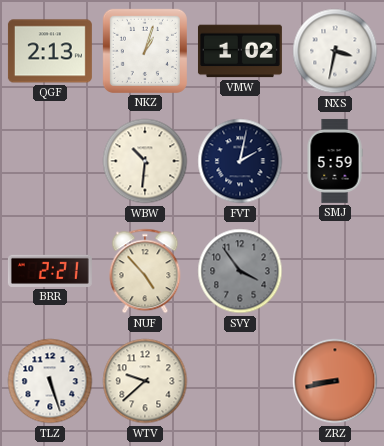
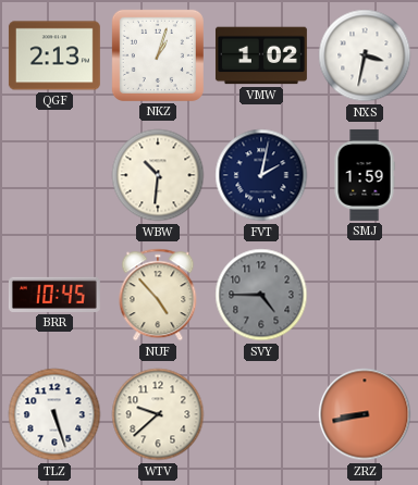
SMJ: 5:59 -> 1:59 (365, 175)
BRR: 2:21 -> 10:45 (54, 295)
SVY: 3:54 -> 4:45 (261, 295)
